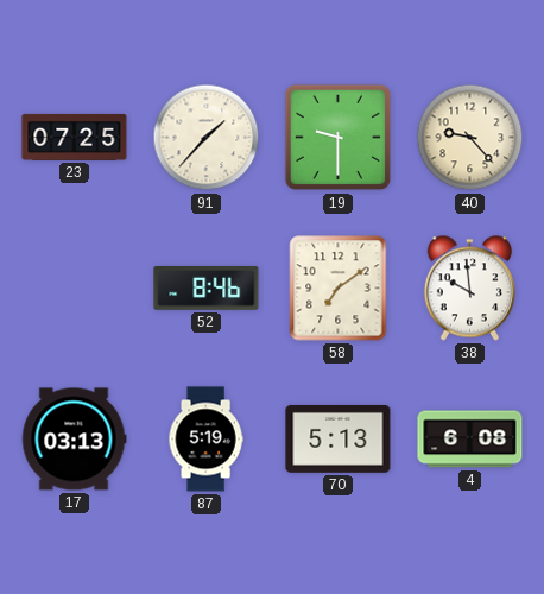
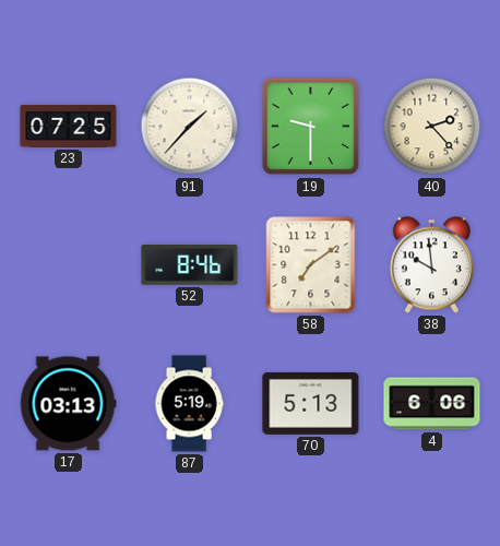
40: 9:23 -> 2:23 (432, 127)
4: 6:08 -> 6:06 (432, 404)
